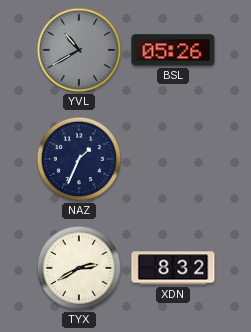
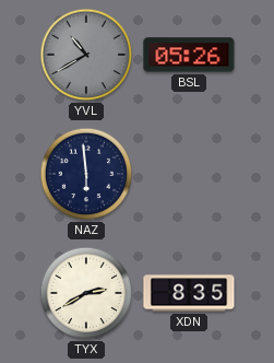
NAZ: 1:34 -> 5:59 (86, 174)
XDN: 8:32 -> 8:35 (189, 293)
